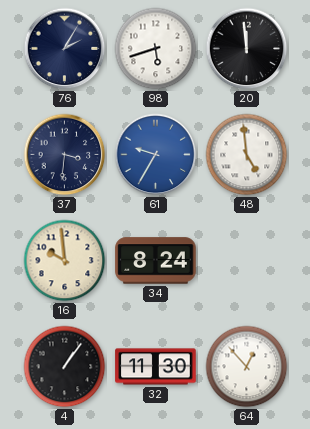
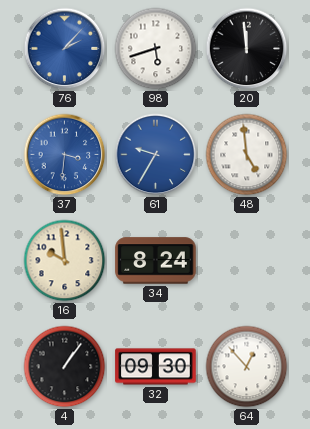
76: 2:05 -> 2:07 (65, 49)
76 dial: navy -> blue (65, 49)
37 dial: navy -> blue (65, 155)
32: 11:30 -> 09:30 (156, 367)
